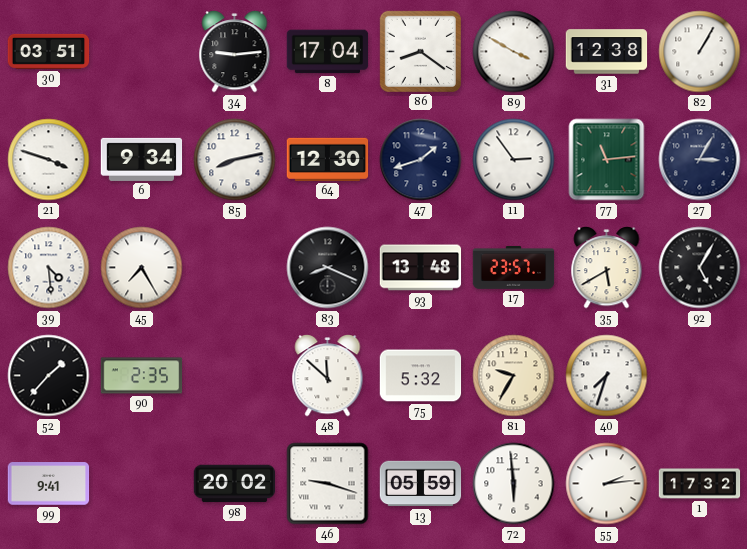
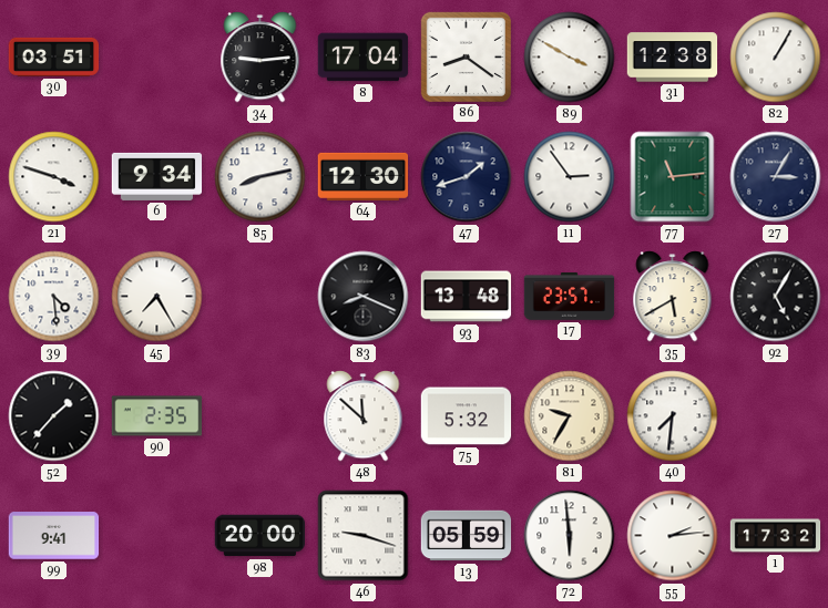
40: 7:33 -> 7:31 (673, 416)
98: 20:02 -> 20:00 (260, 536)
